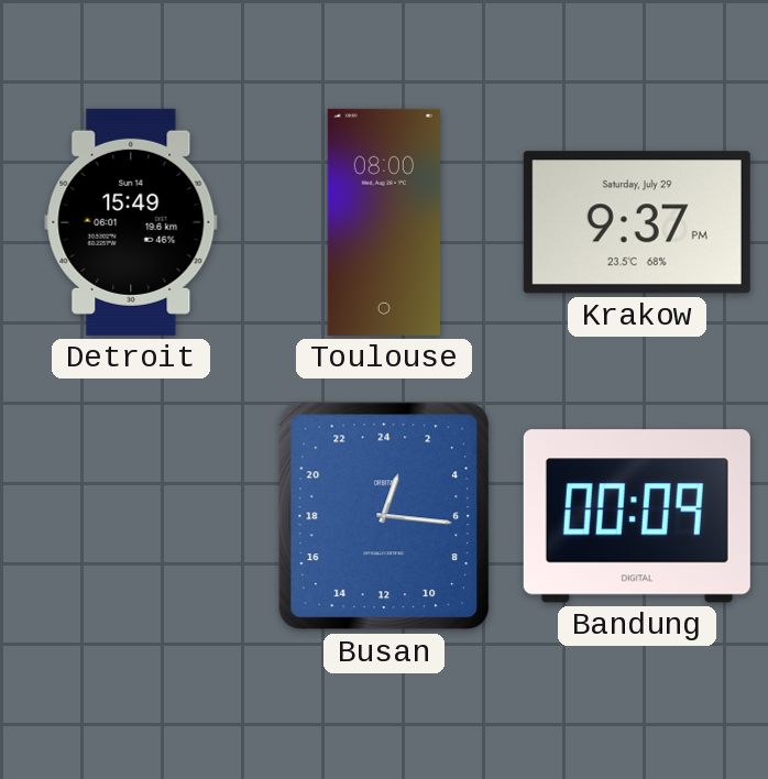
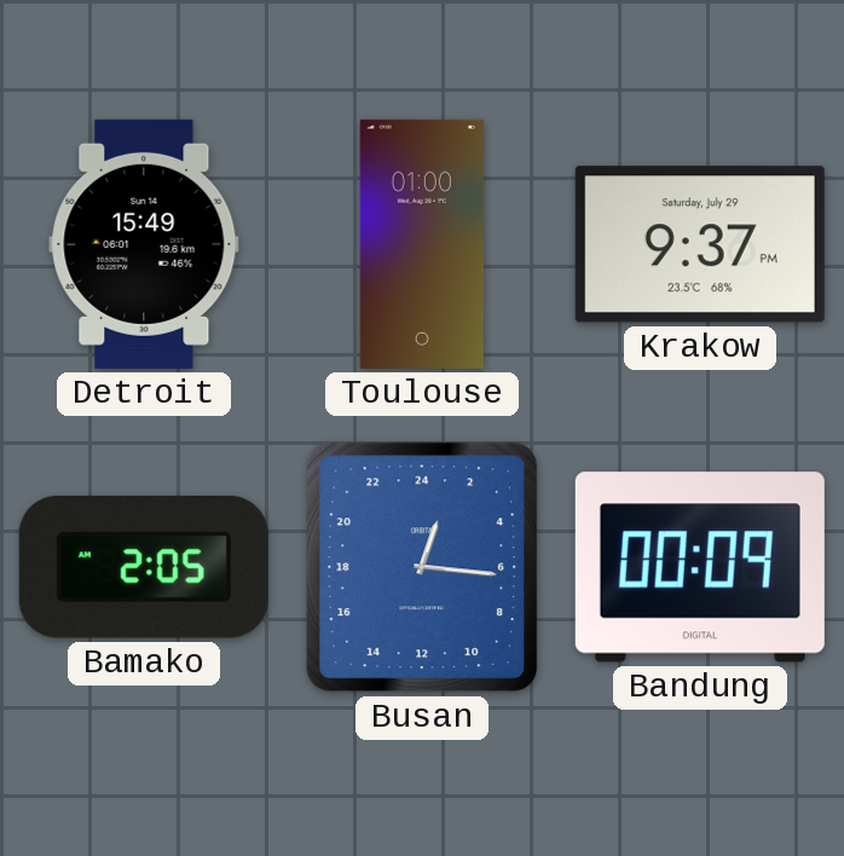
Toulouse: 08:00 -> 01:00 (422, 244)
Bamako: none -> 2:05 (144, 567)
